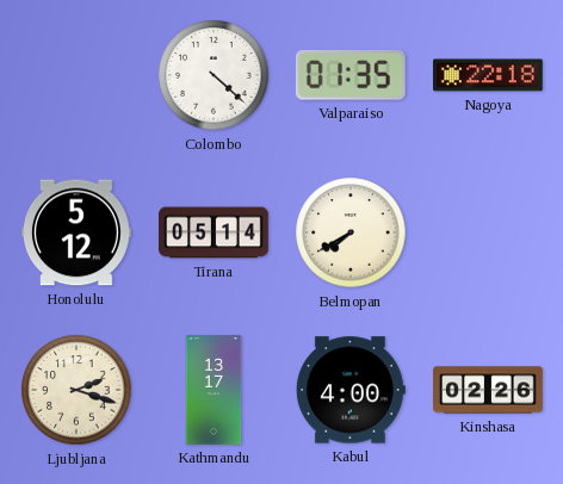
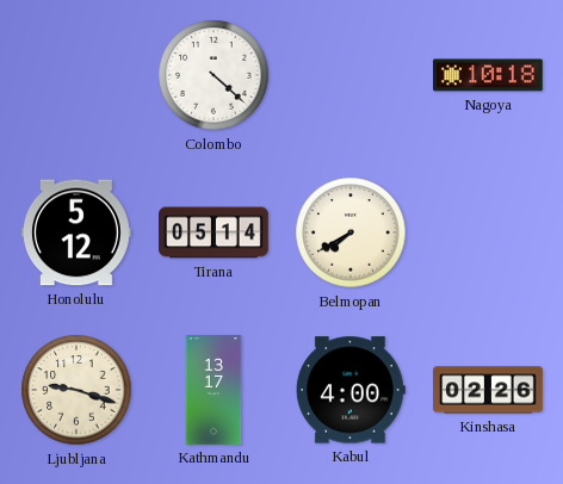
Valparaiso: 01:35 -> none (351, 76)
Nagoya: 22:18 -> 10:18 (489, 75)
Ljubljana: 2:18 -> 9:18 (76, 390)
